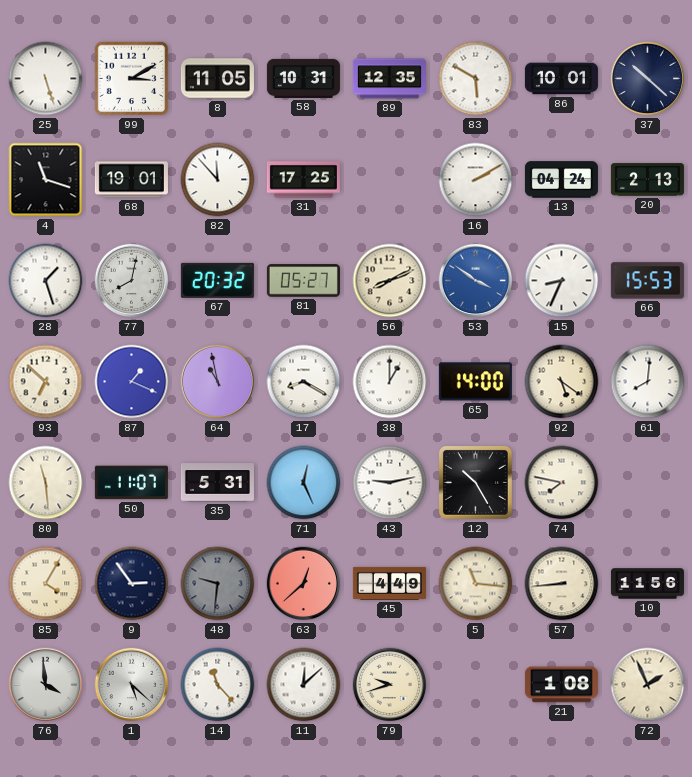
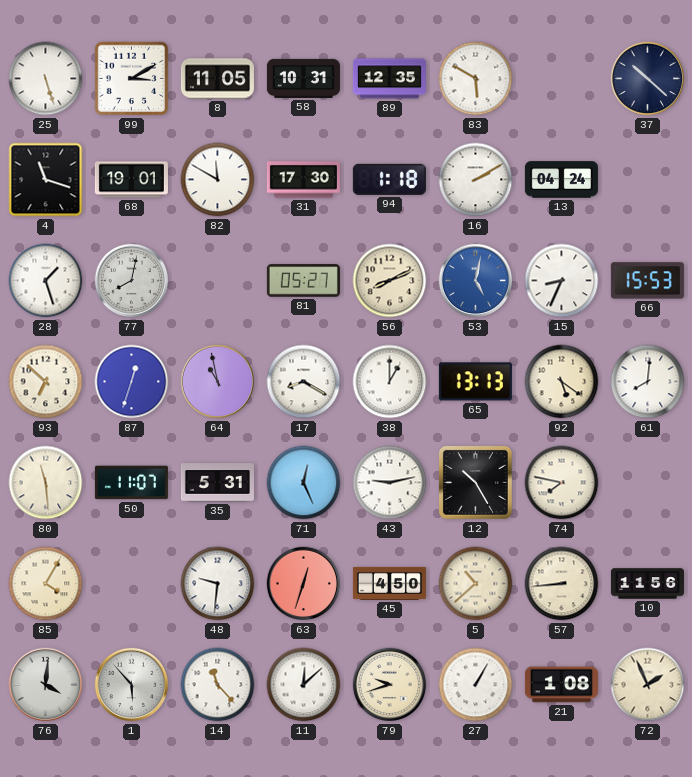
86: 10:01 -> none (561, 79)
82: 11:53 -> 11:50 (218, 180)
31: 17:25 -> 17:30 (303, 180)
94: none -> 1:18 (389, 179)
20: 2:13 -> none (647, 180)
67: 20:32 -> none (217, 280)
53: 3:51 -> 5:02 (476, 281)
87: 1:19 -> 12:33 (132, 382)
65: 14:00 -> 13:13 (475, 382)
9: 2:54 -> none (132, 584)
48 dial: grey -> white (218, 584)
63: 12:38 -> 12:33 (304, 584)
45: 4:49 -> 4:50 (389, 583)
5: 11:16 -> 10:38 (476, 584)
76: 3:59 -> 4:01 (46, 685)
1: 5:22 -> 5:53 (132, 685)
27: none -> 1:05 (476, 685)
